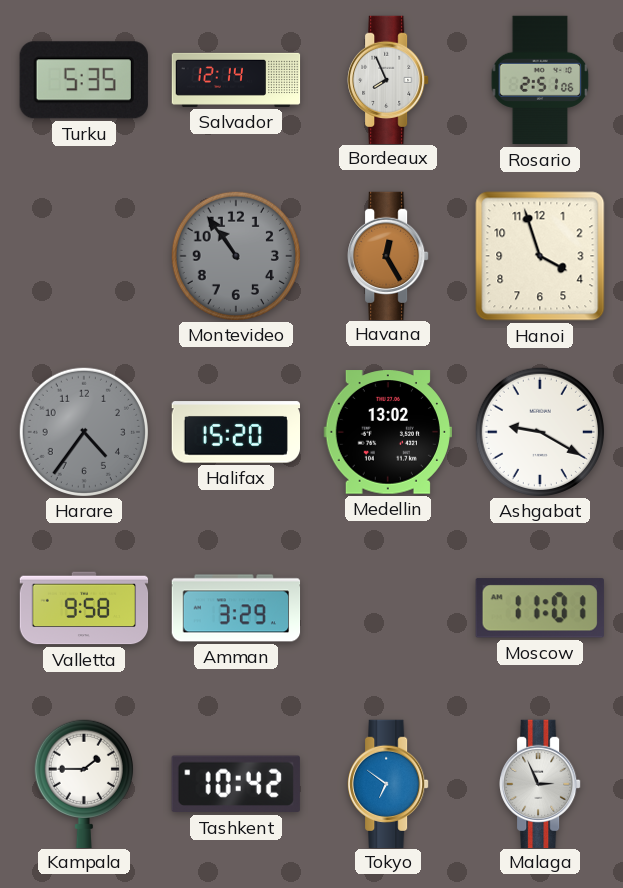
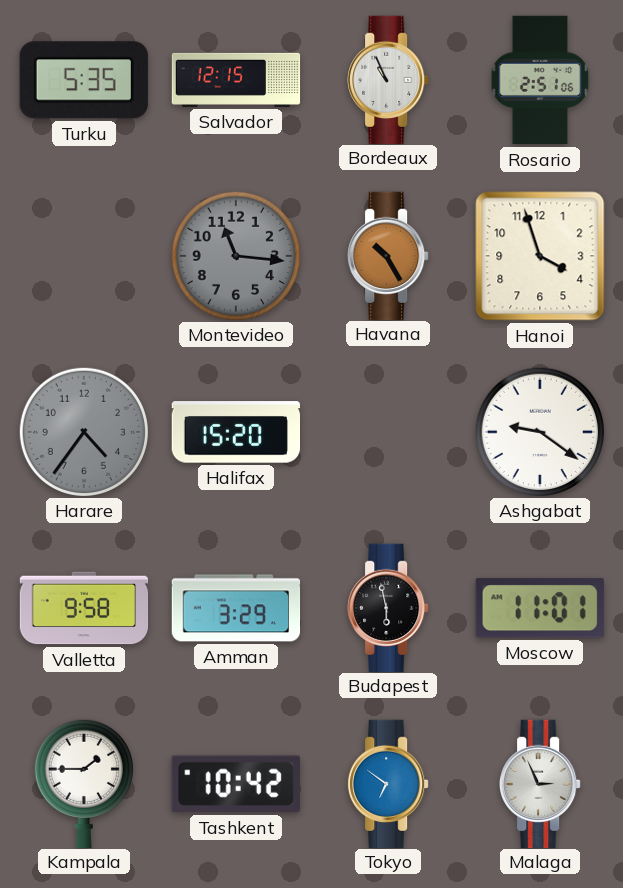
Salvador: 12:14 -> 12:15 (236, 80)
Bordeaux: 7:56 -> 10:56 (388, 79)
Montevideo: 10:54 -> 11:16 (235, 255)
Havana: 12:25 -> 10:25 (388, 255)
Medellin: 13:02 -> none (387, 432)
Ashgabat: 9:20 -> 9:21 (539, 431)
Budapest: none -> 5:58 (388, 607)
